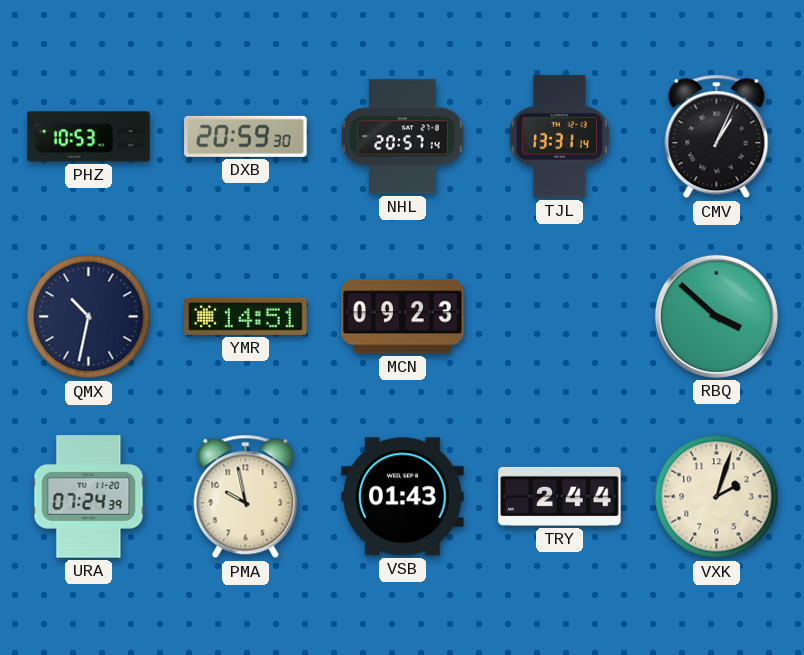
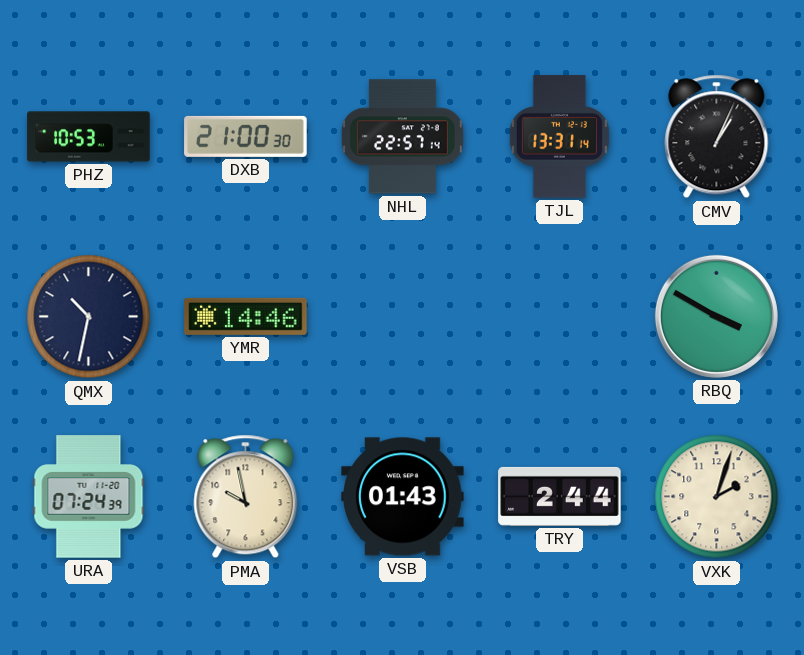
DXB: 20:59 -> 21:00 (246, 136)
NHL: 20:57 -> 22:57 (402, 137)
YMR: 14:51 -> 14:46 (246, 316)
MCN: 09:23 -> none (403, 317)
RBQ: 3:52 -> 3:50 (716, 316)
